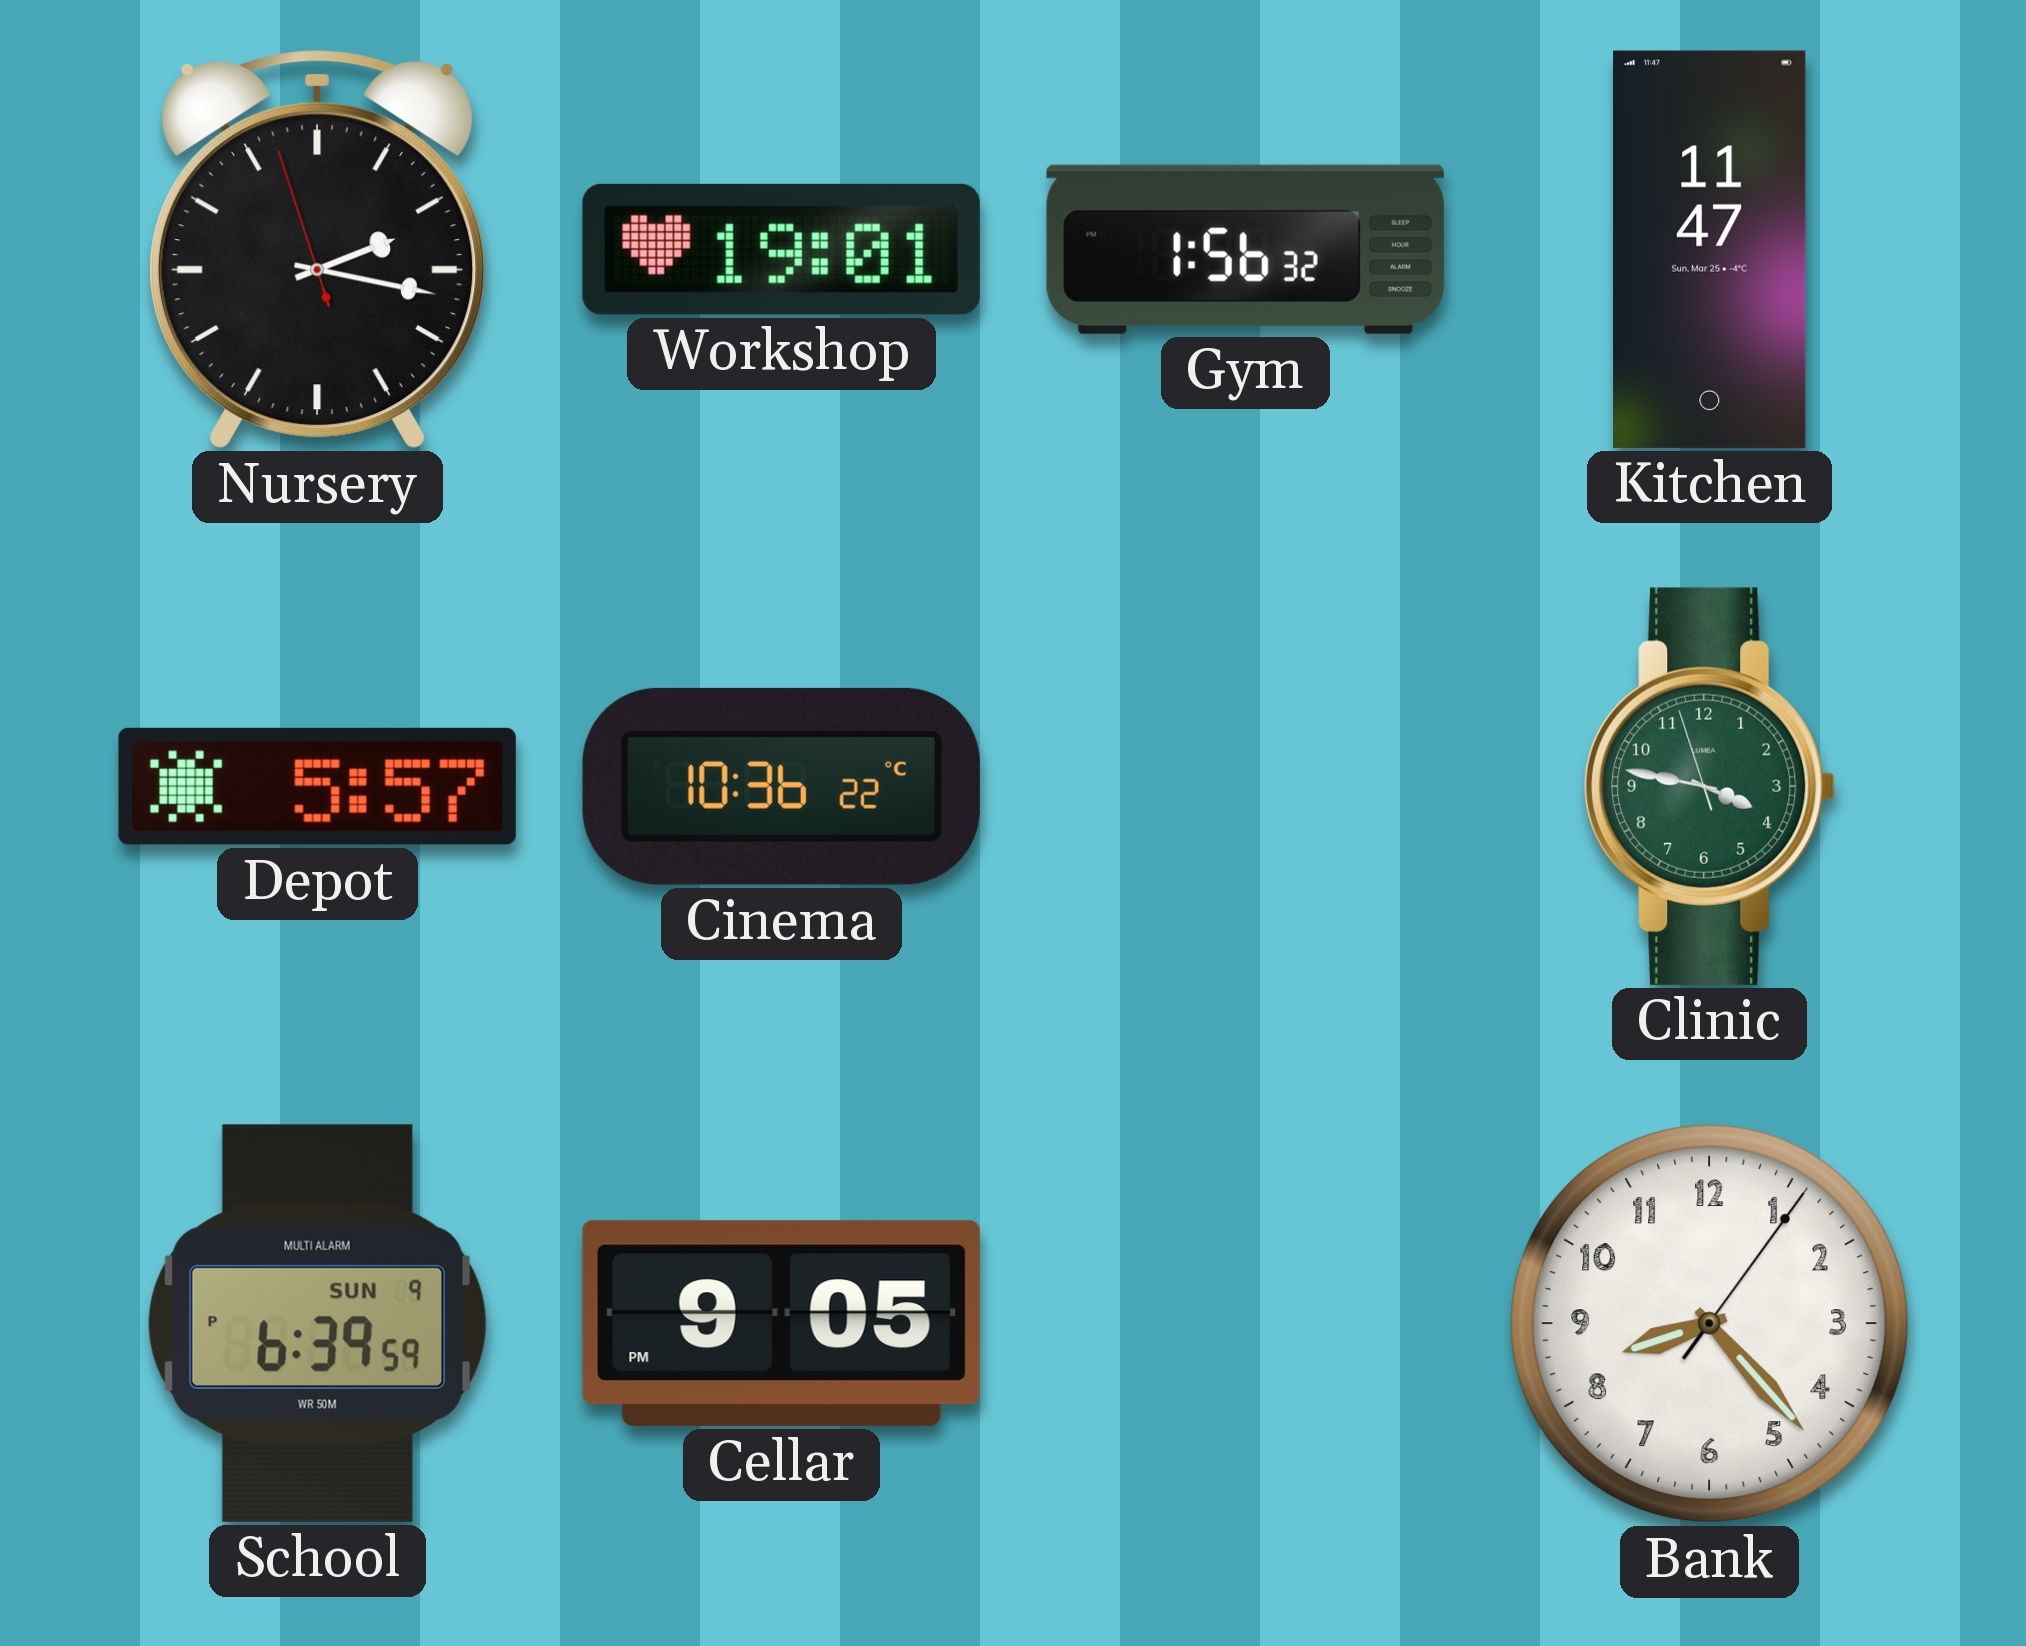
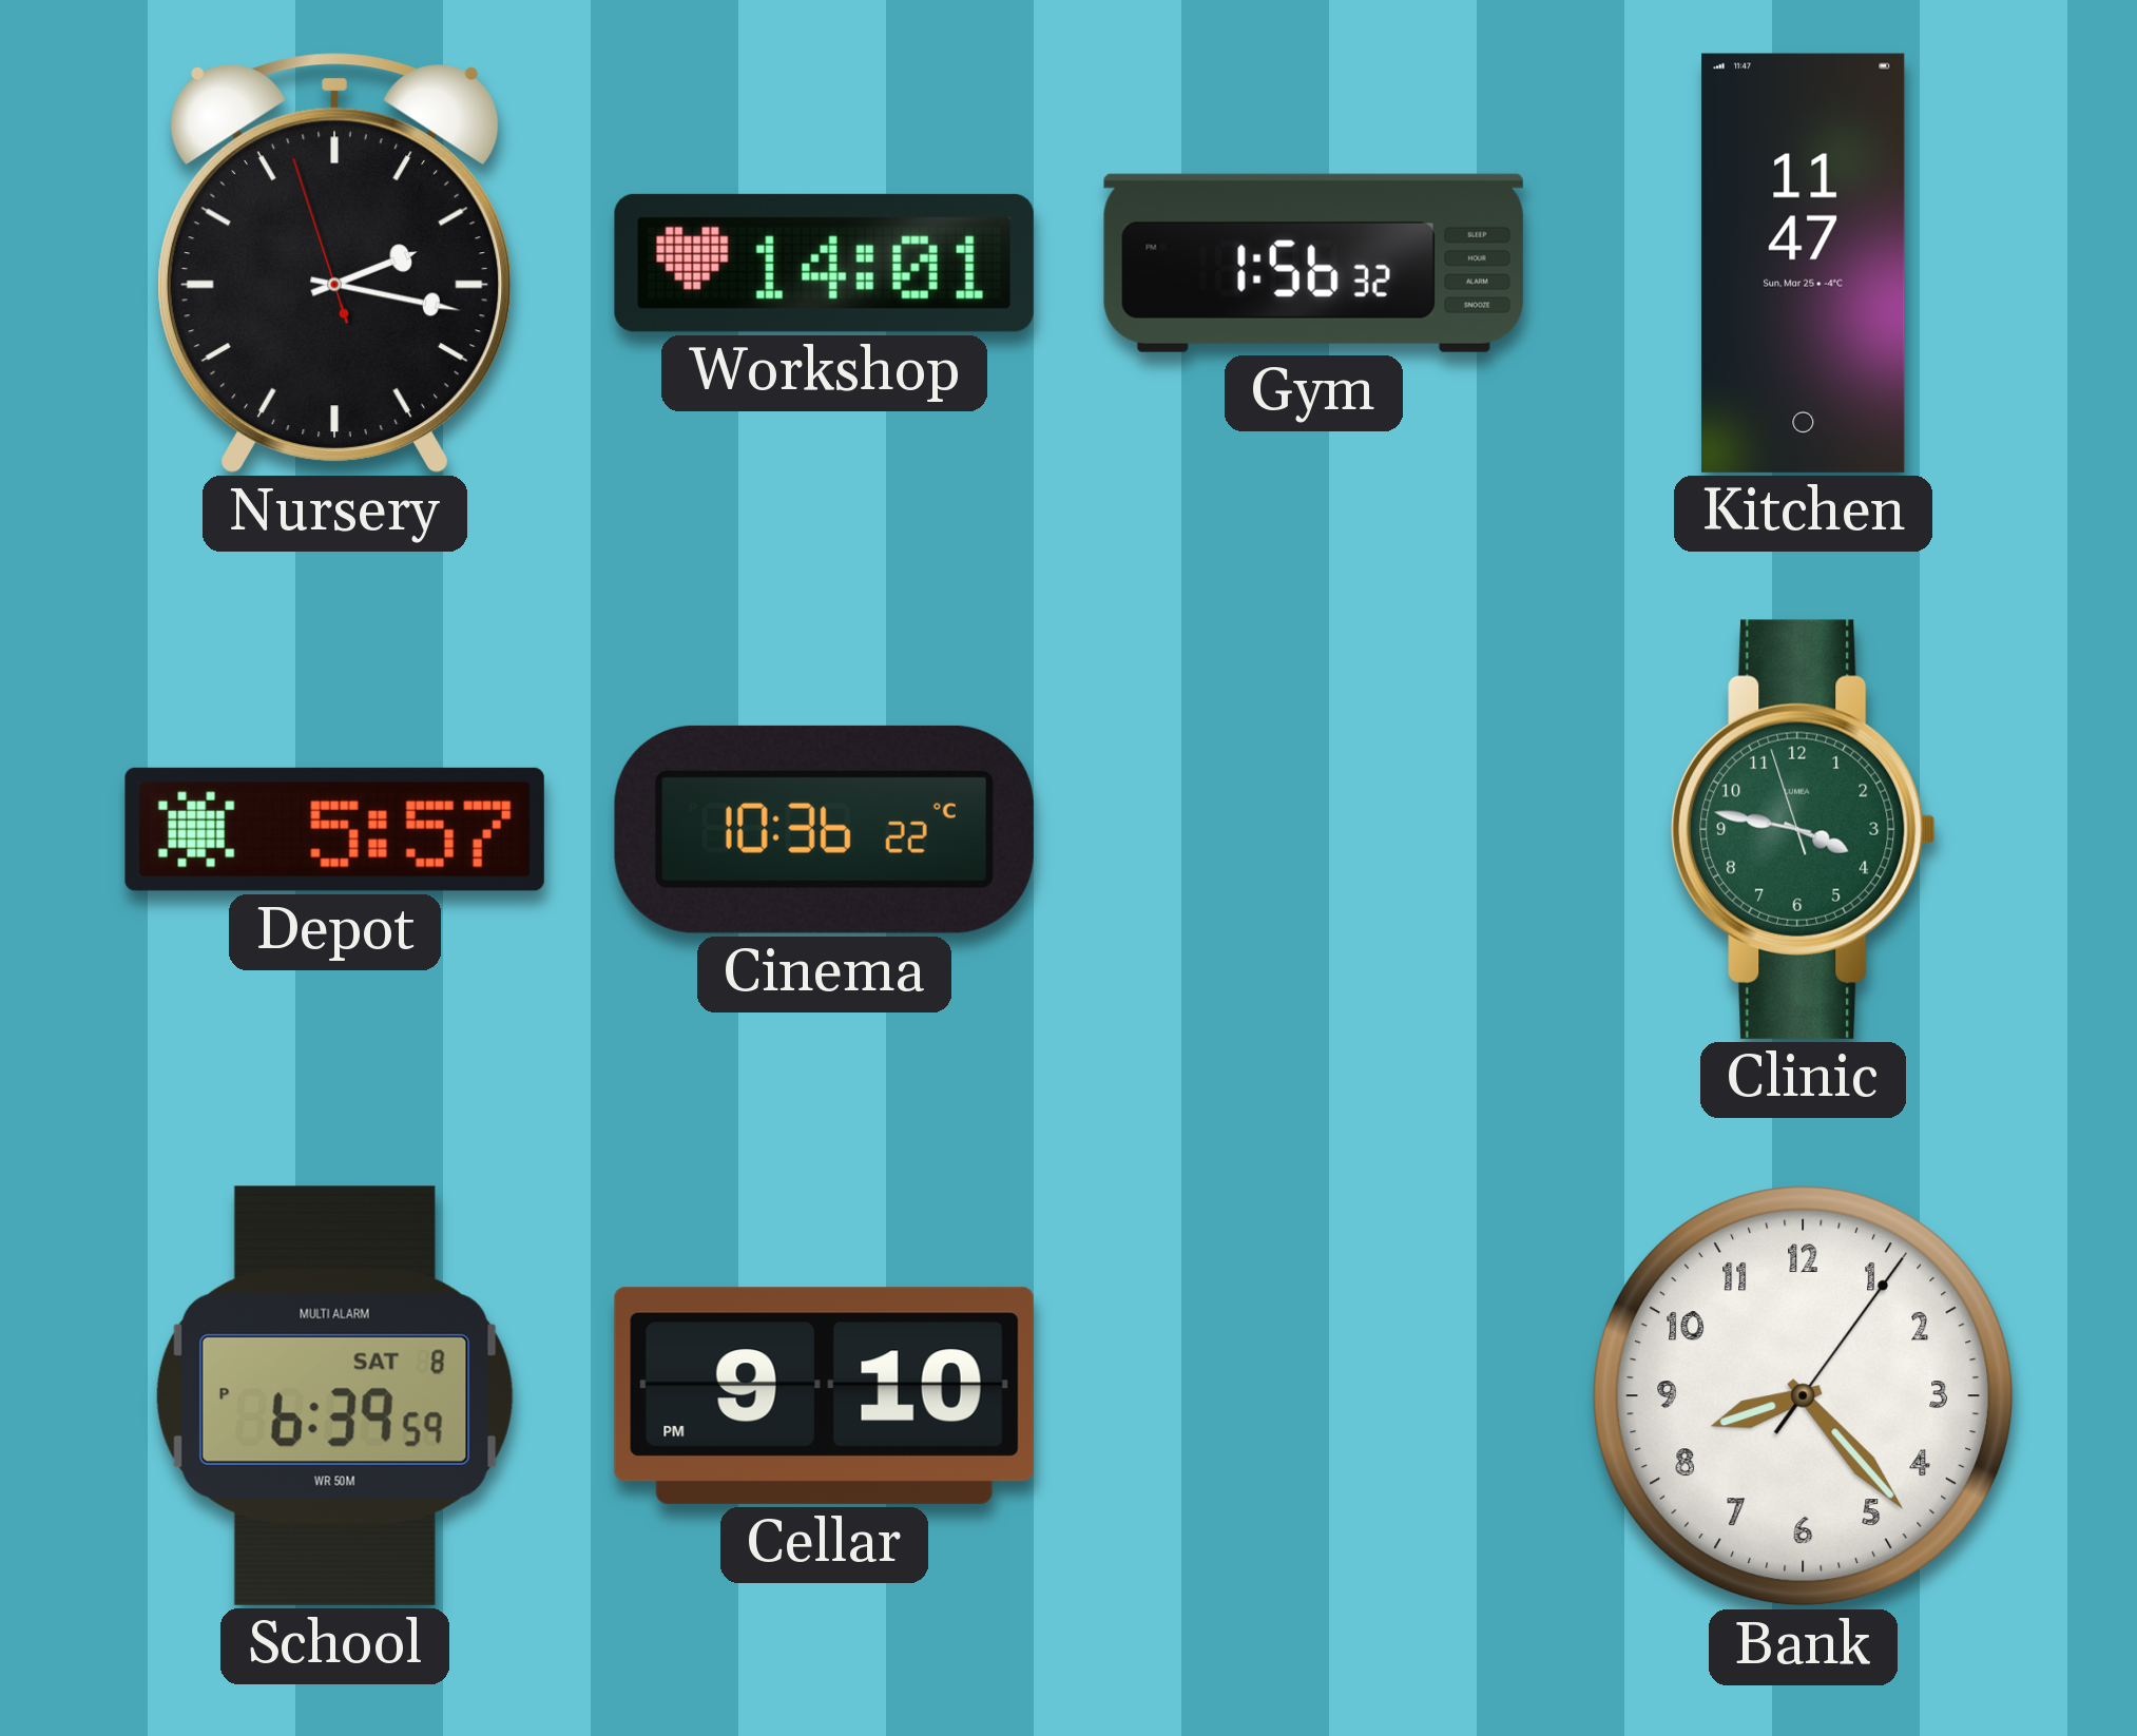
Workshop: 19:01 -> 14:01 (824, 263)
School date: SUN 9 -> SAT 8 (334, 1395)
Cellar: 9:05 -> 9:10 (824, 1395)
